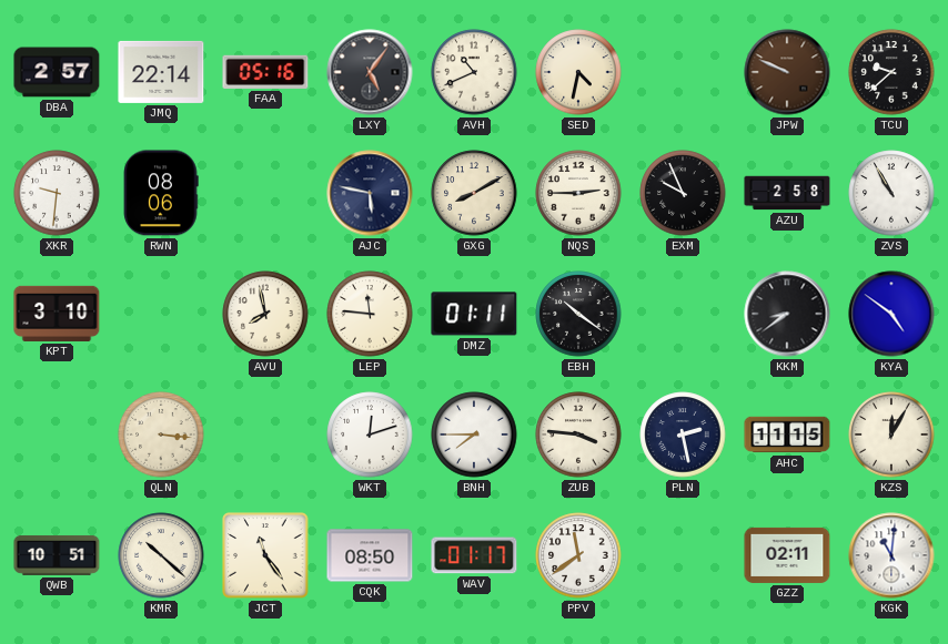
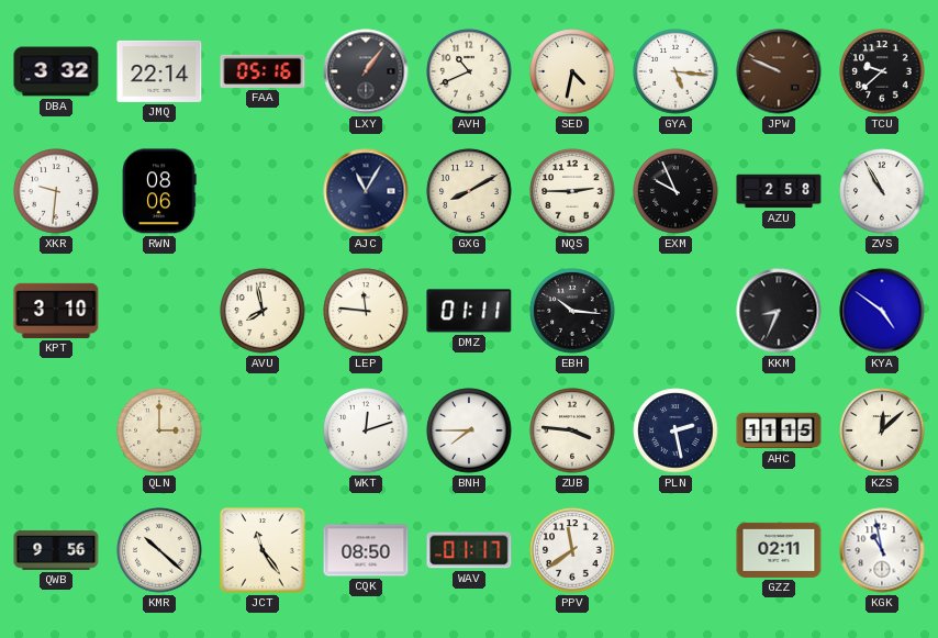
DBA: 2:57 -> 3:32 (56, 71)
LXY: 5:06 -> 1:06 (366, 71)
GYA: none -> 5:16 (675, 71)
AJC: 5:47 -> 11:05 (366, 191)
EBH: 10:21 -> 10:16 (572, 311)
KKM: 8:39 -> 8:34 (779, 311)
QLN: 3:16 -> 3:00 (159, 430)
KZS: 12:05 -> 12:08 (882, 430)
QWB: 10:51 -> 9:56 (56, 550)
KGK: 11:01 -> 10:58 (882, 550)
